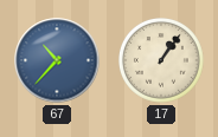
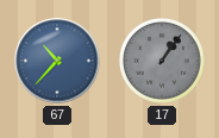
17 dial: cream -> grey (163, 62)
